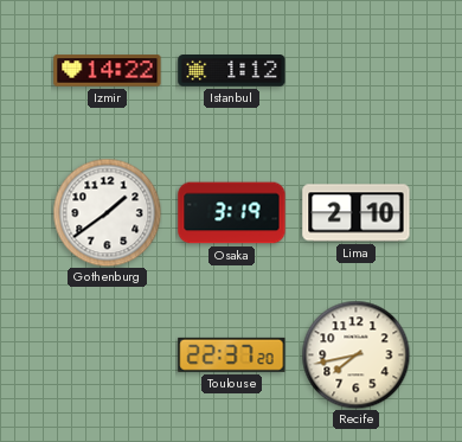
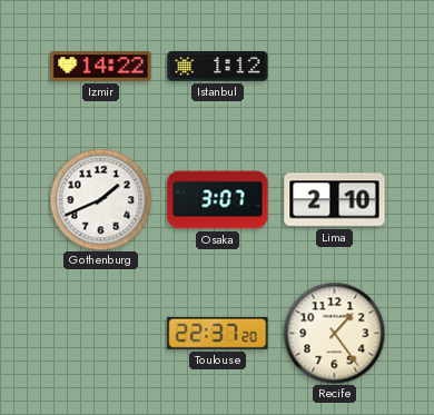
Gothenburg: 1:39 -> 1:41 (100, 199)
Osaka: 3:19 -> 3:07 (218, 200)
Recife: 7:43 -> 1:24 (334, 333)
